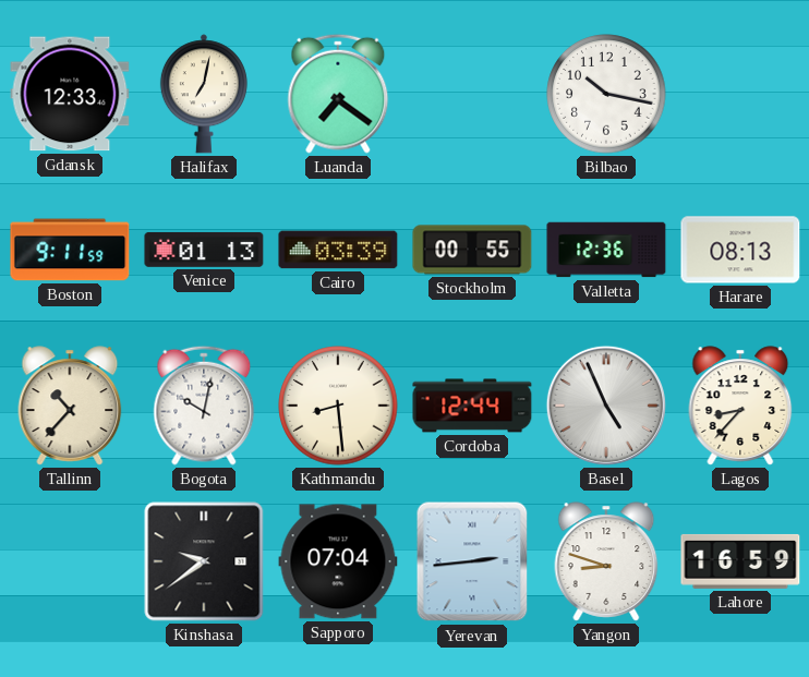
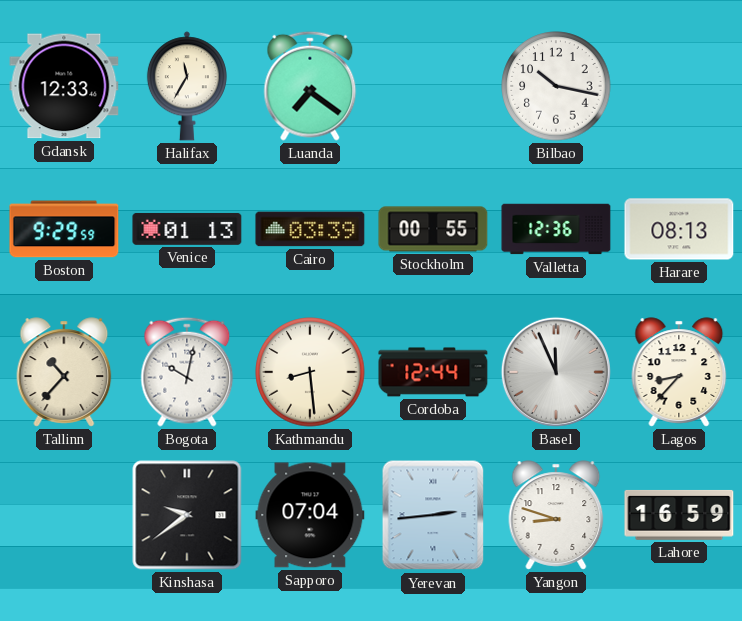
Halifax: 7:02 -> 11:35 (187, 86)
Boston: 9:11 -> 9:29 (64, 229)
Basel: 4:56 -> 11:56 (556, 372)
